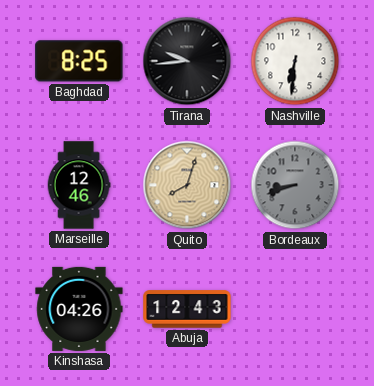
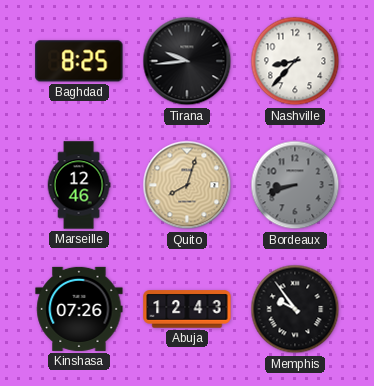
Nashville: 6:31 -> 8:37 (295, 61)
Kinshasa: 04:26 -> 07:26 (79, 309)
Memphis: none -> 9:54 (295, 309)
